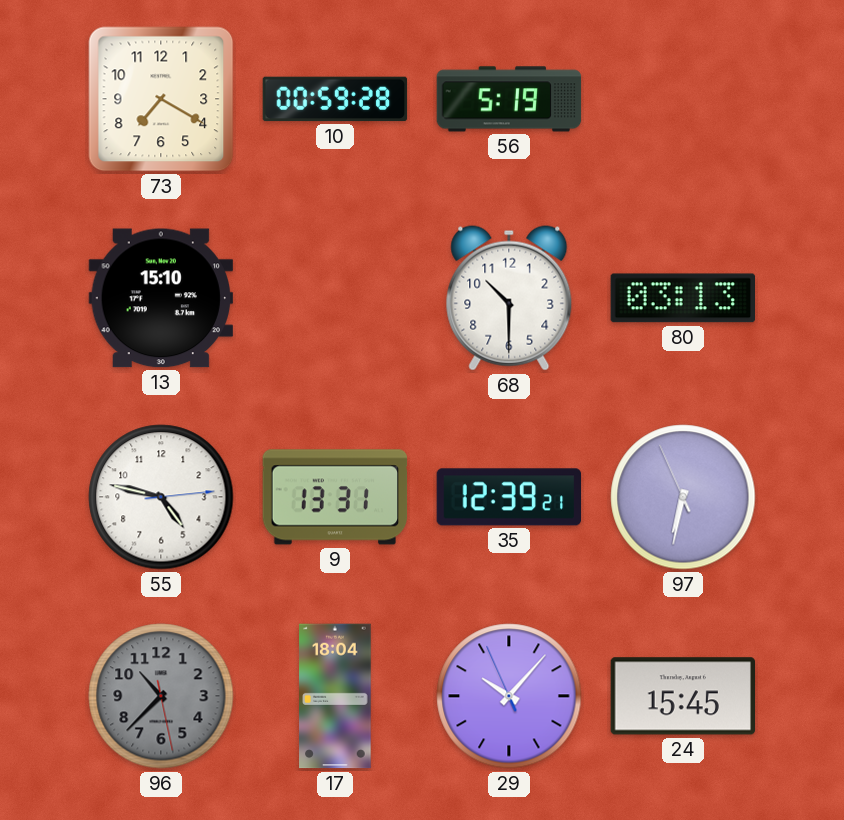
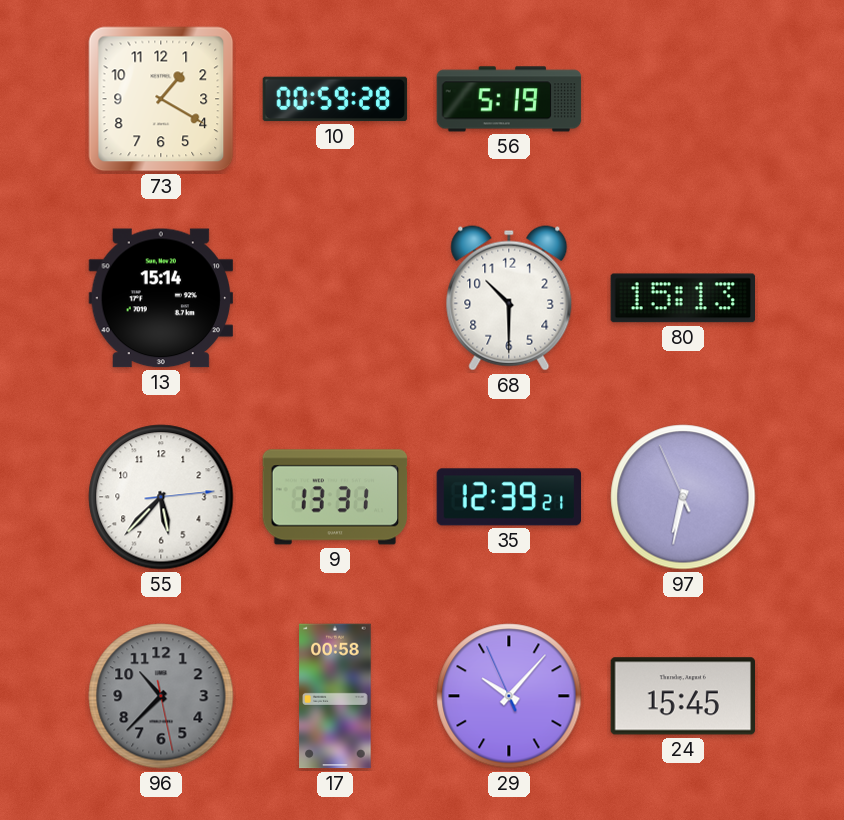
73: 7:20 -> 1:20 (161, 99)
13: 15:10 -> 15:14 (160, 298)
80: 03:13 -> 15:13 (682, 298)
55: 4:47 -> 5:37 (161, 497)
17: 18:04 -> 00:58 (335, 696)
